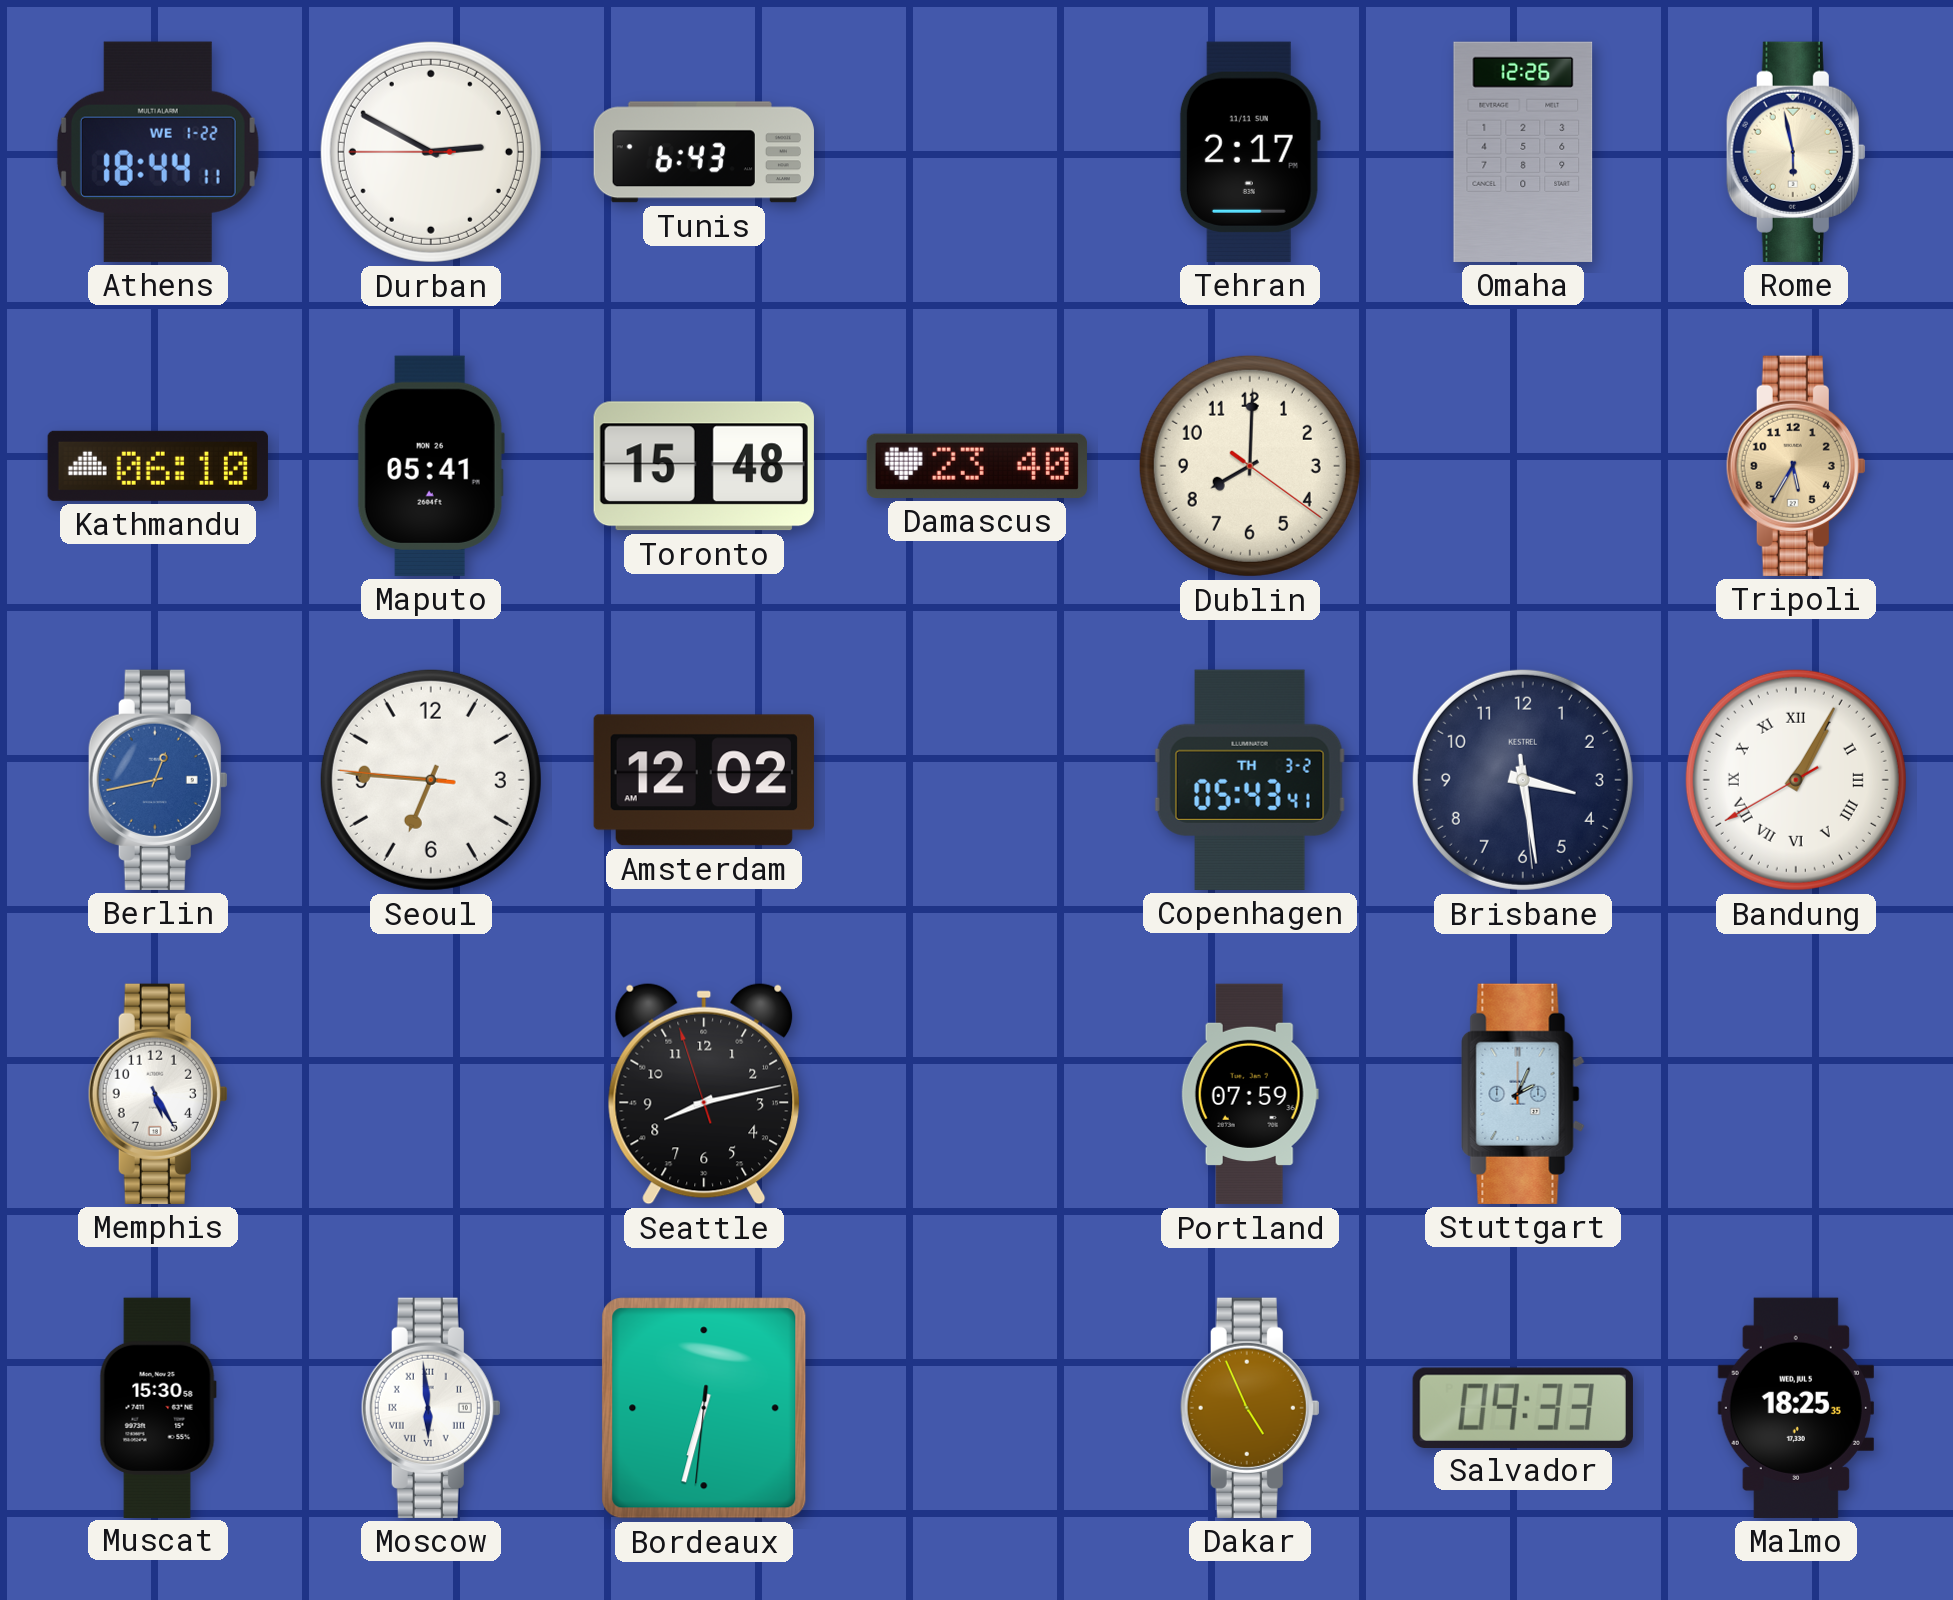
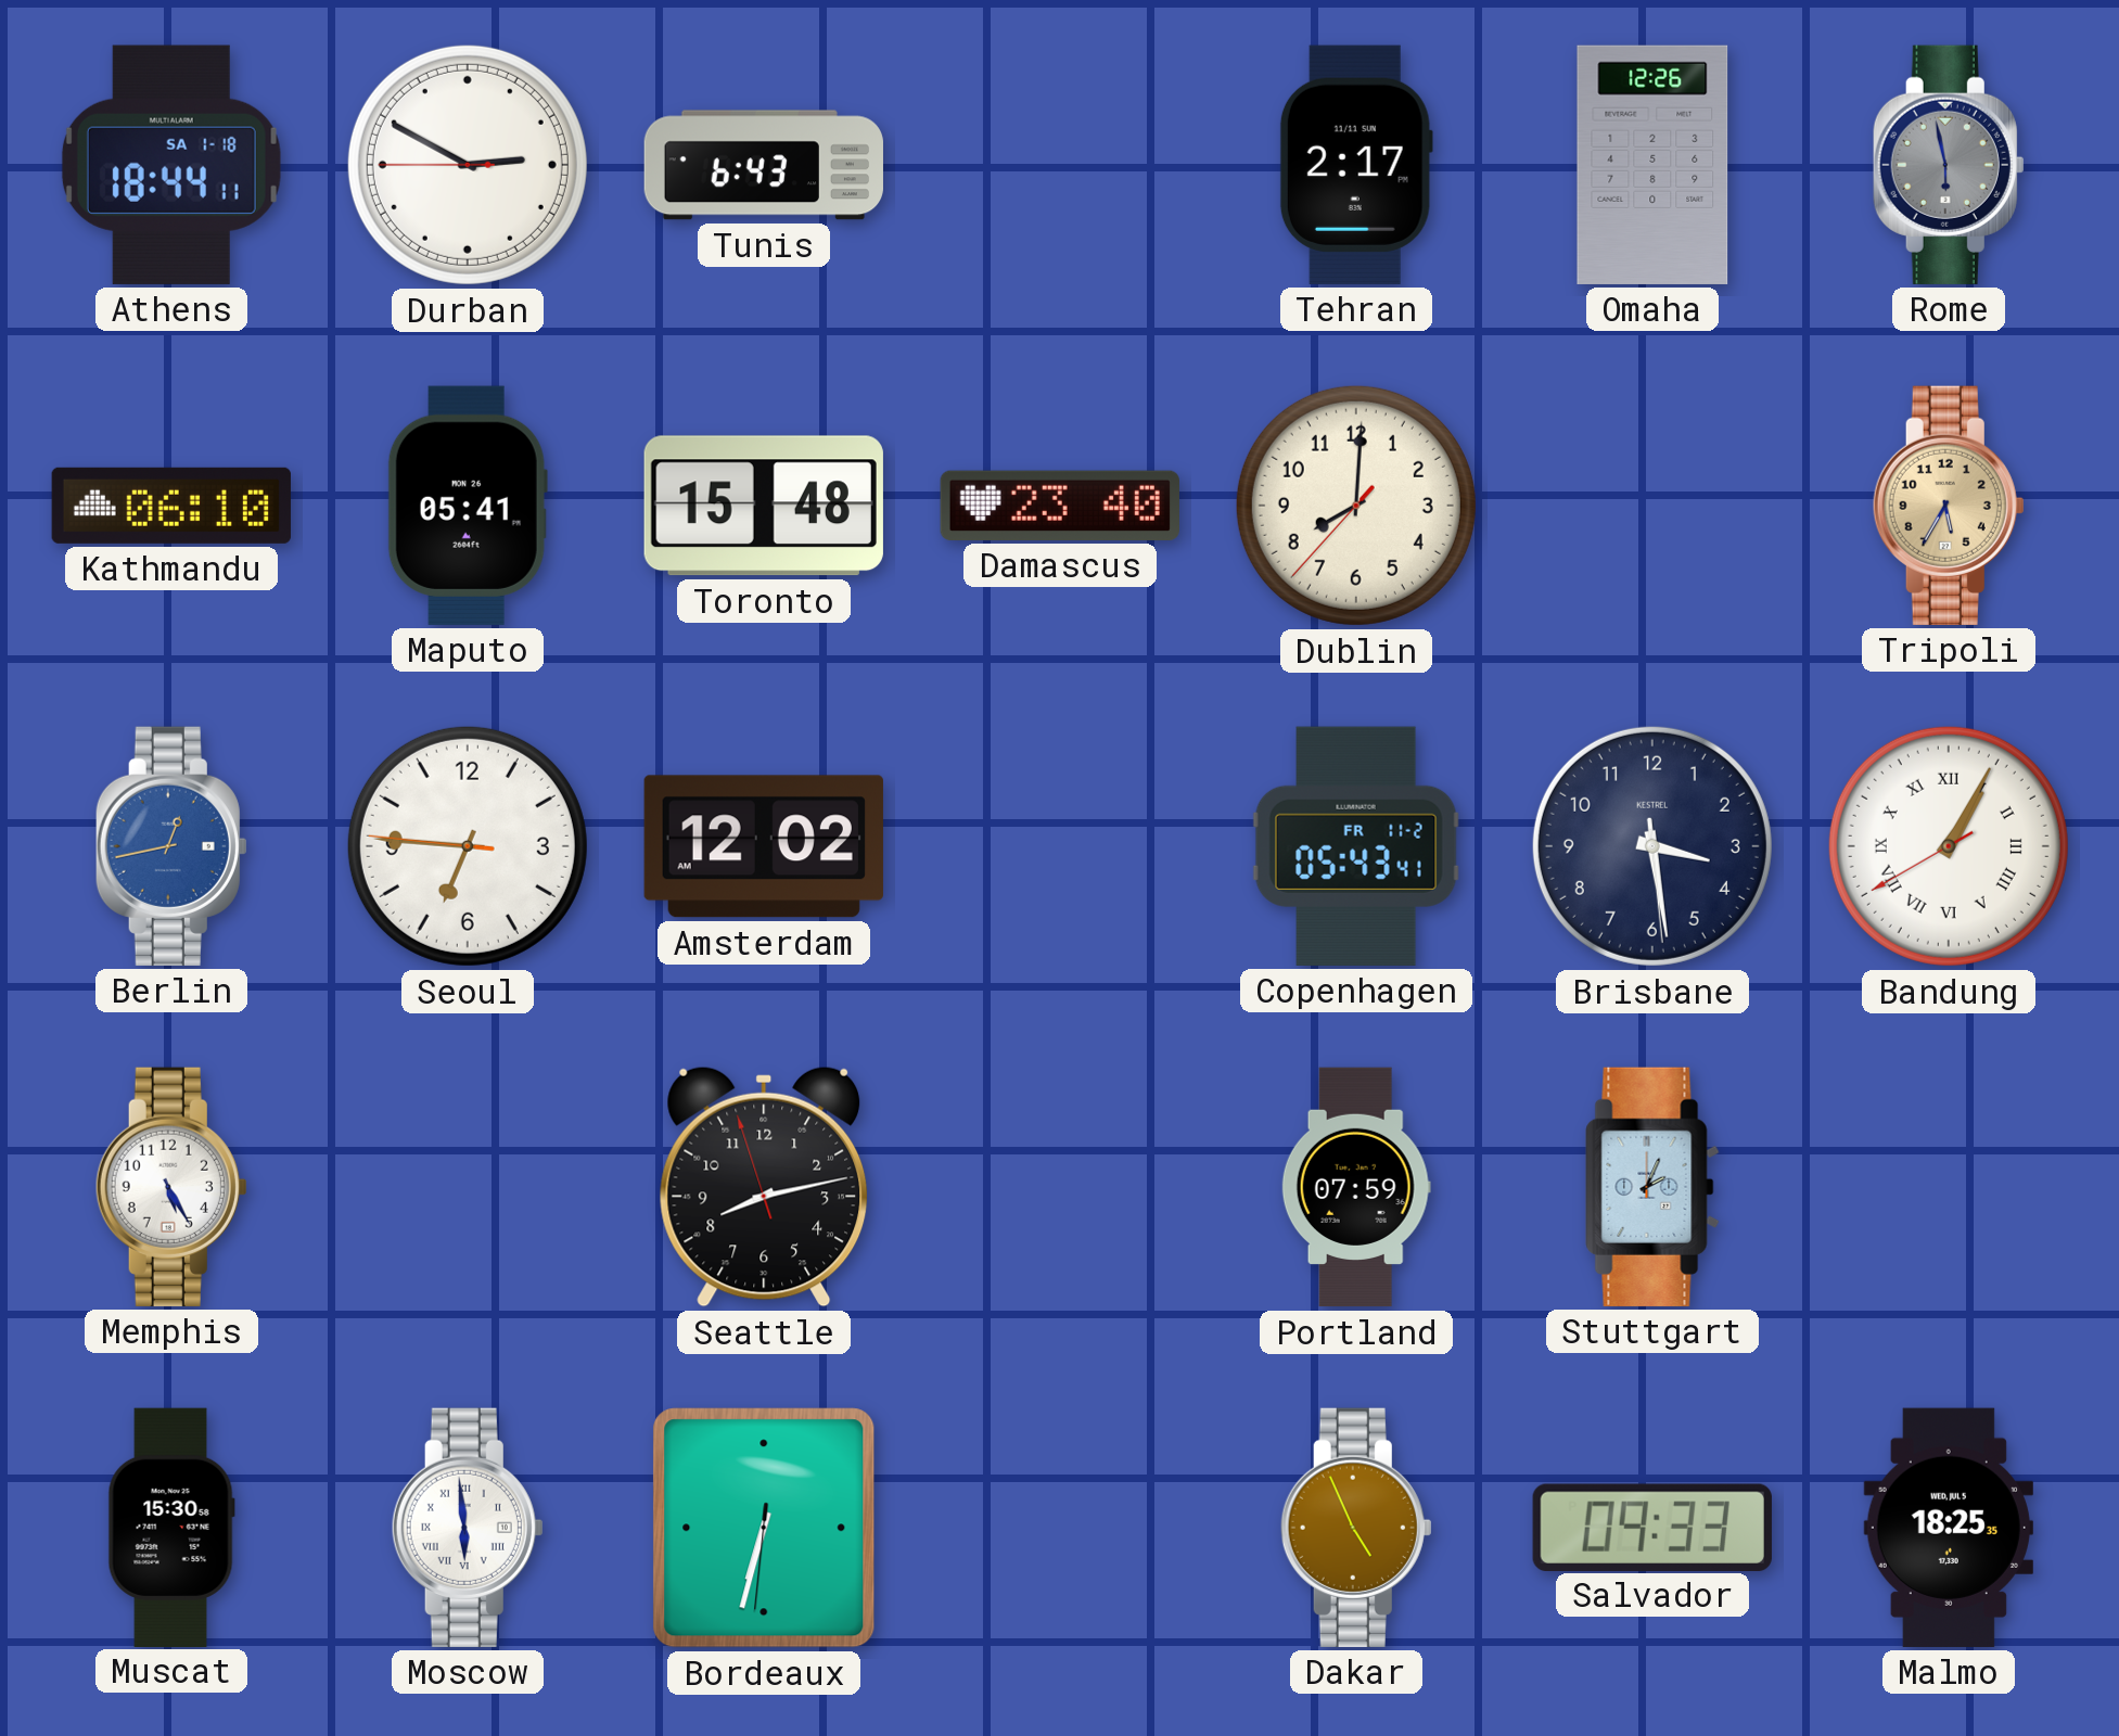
Athens date: WE 1-22 -> SA 1-18 (171, 165)
Rome dial: cream -> grey (1949, 165)
Dublin: 8:00:21 -> 8:00:37 (1356, 506)
Copenhagen date: TH 3-2 -> FR 11-2 (1356, 846)
